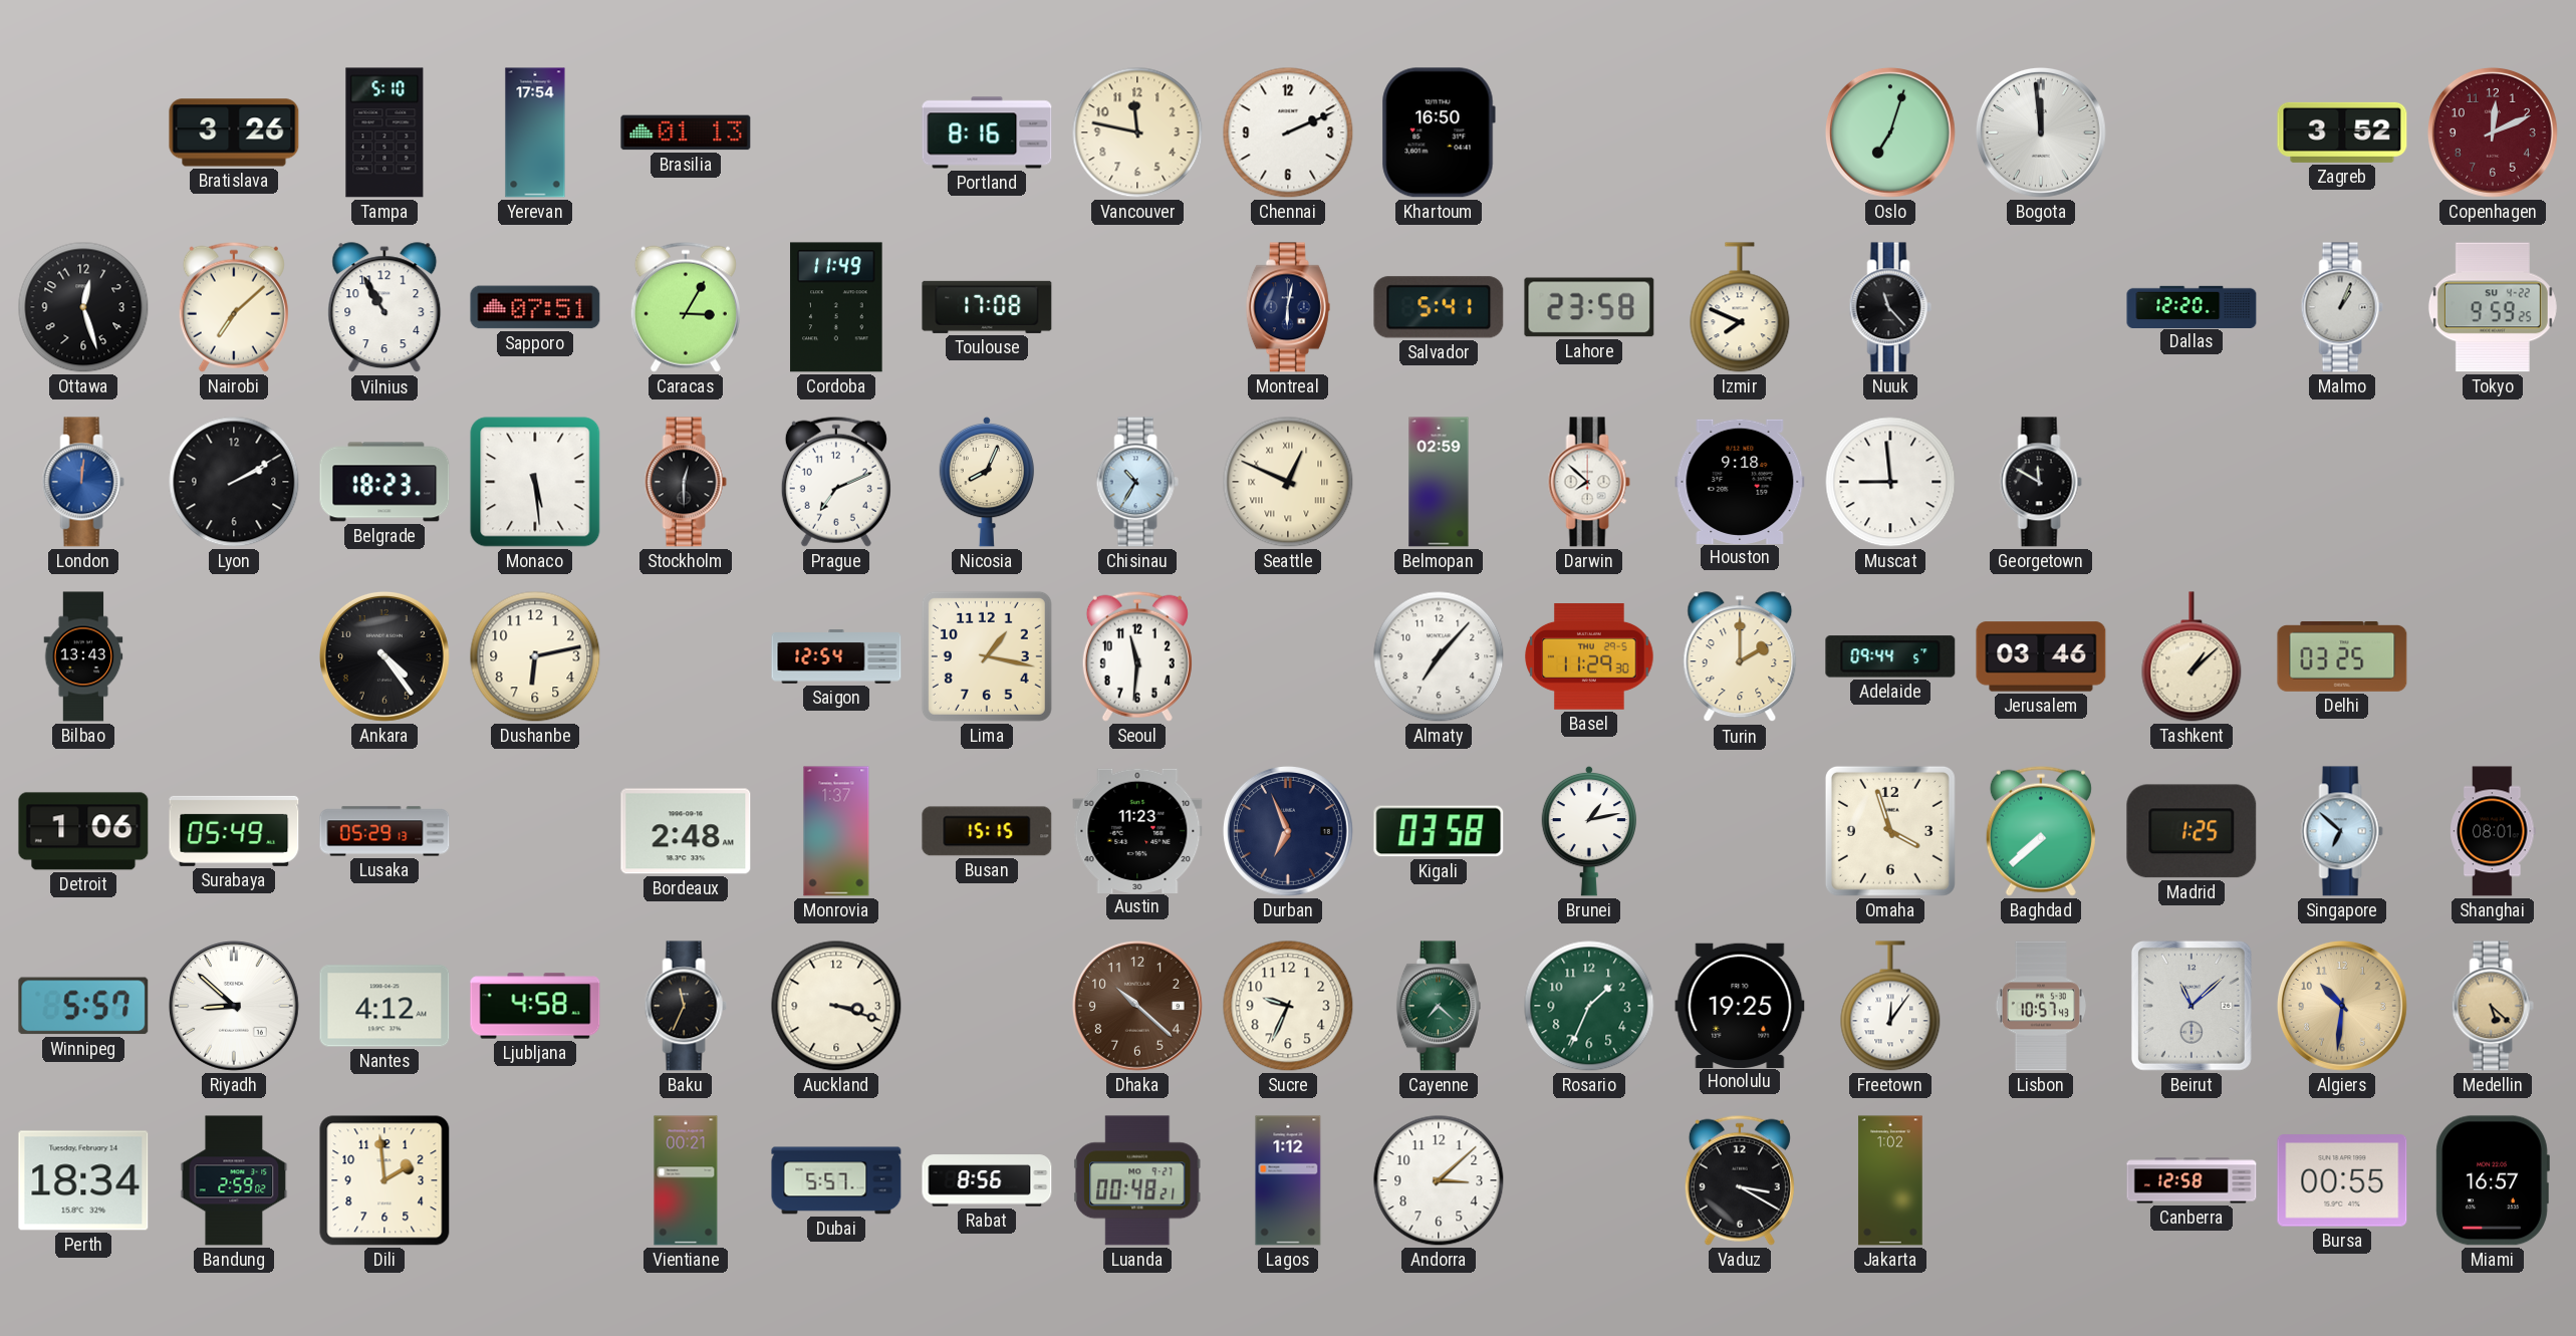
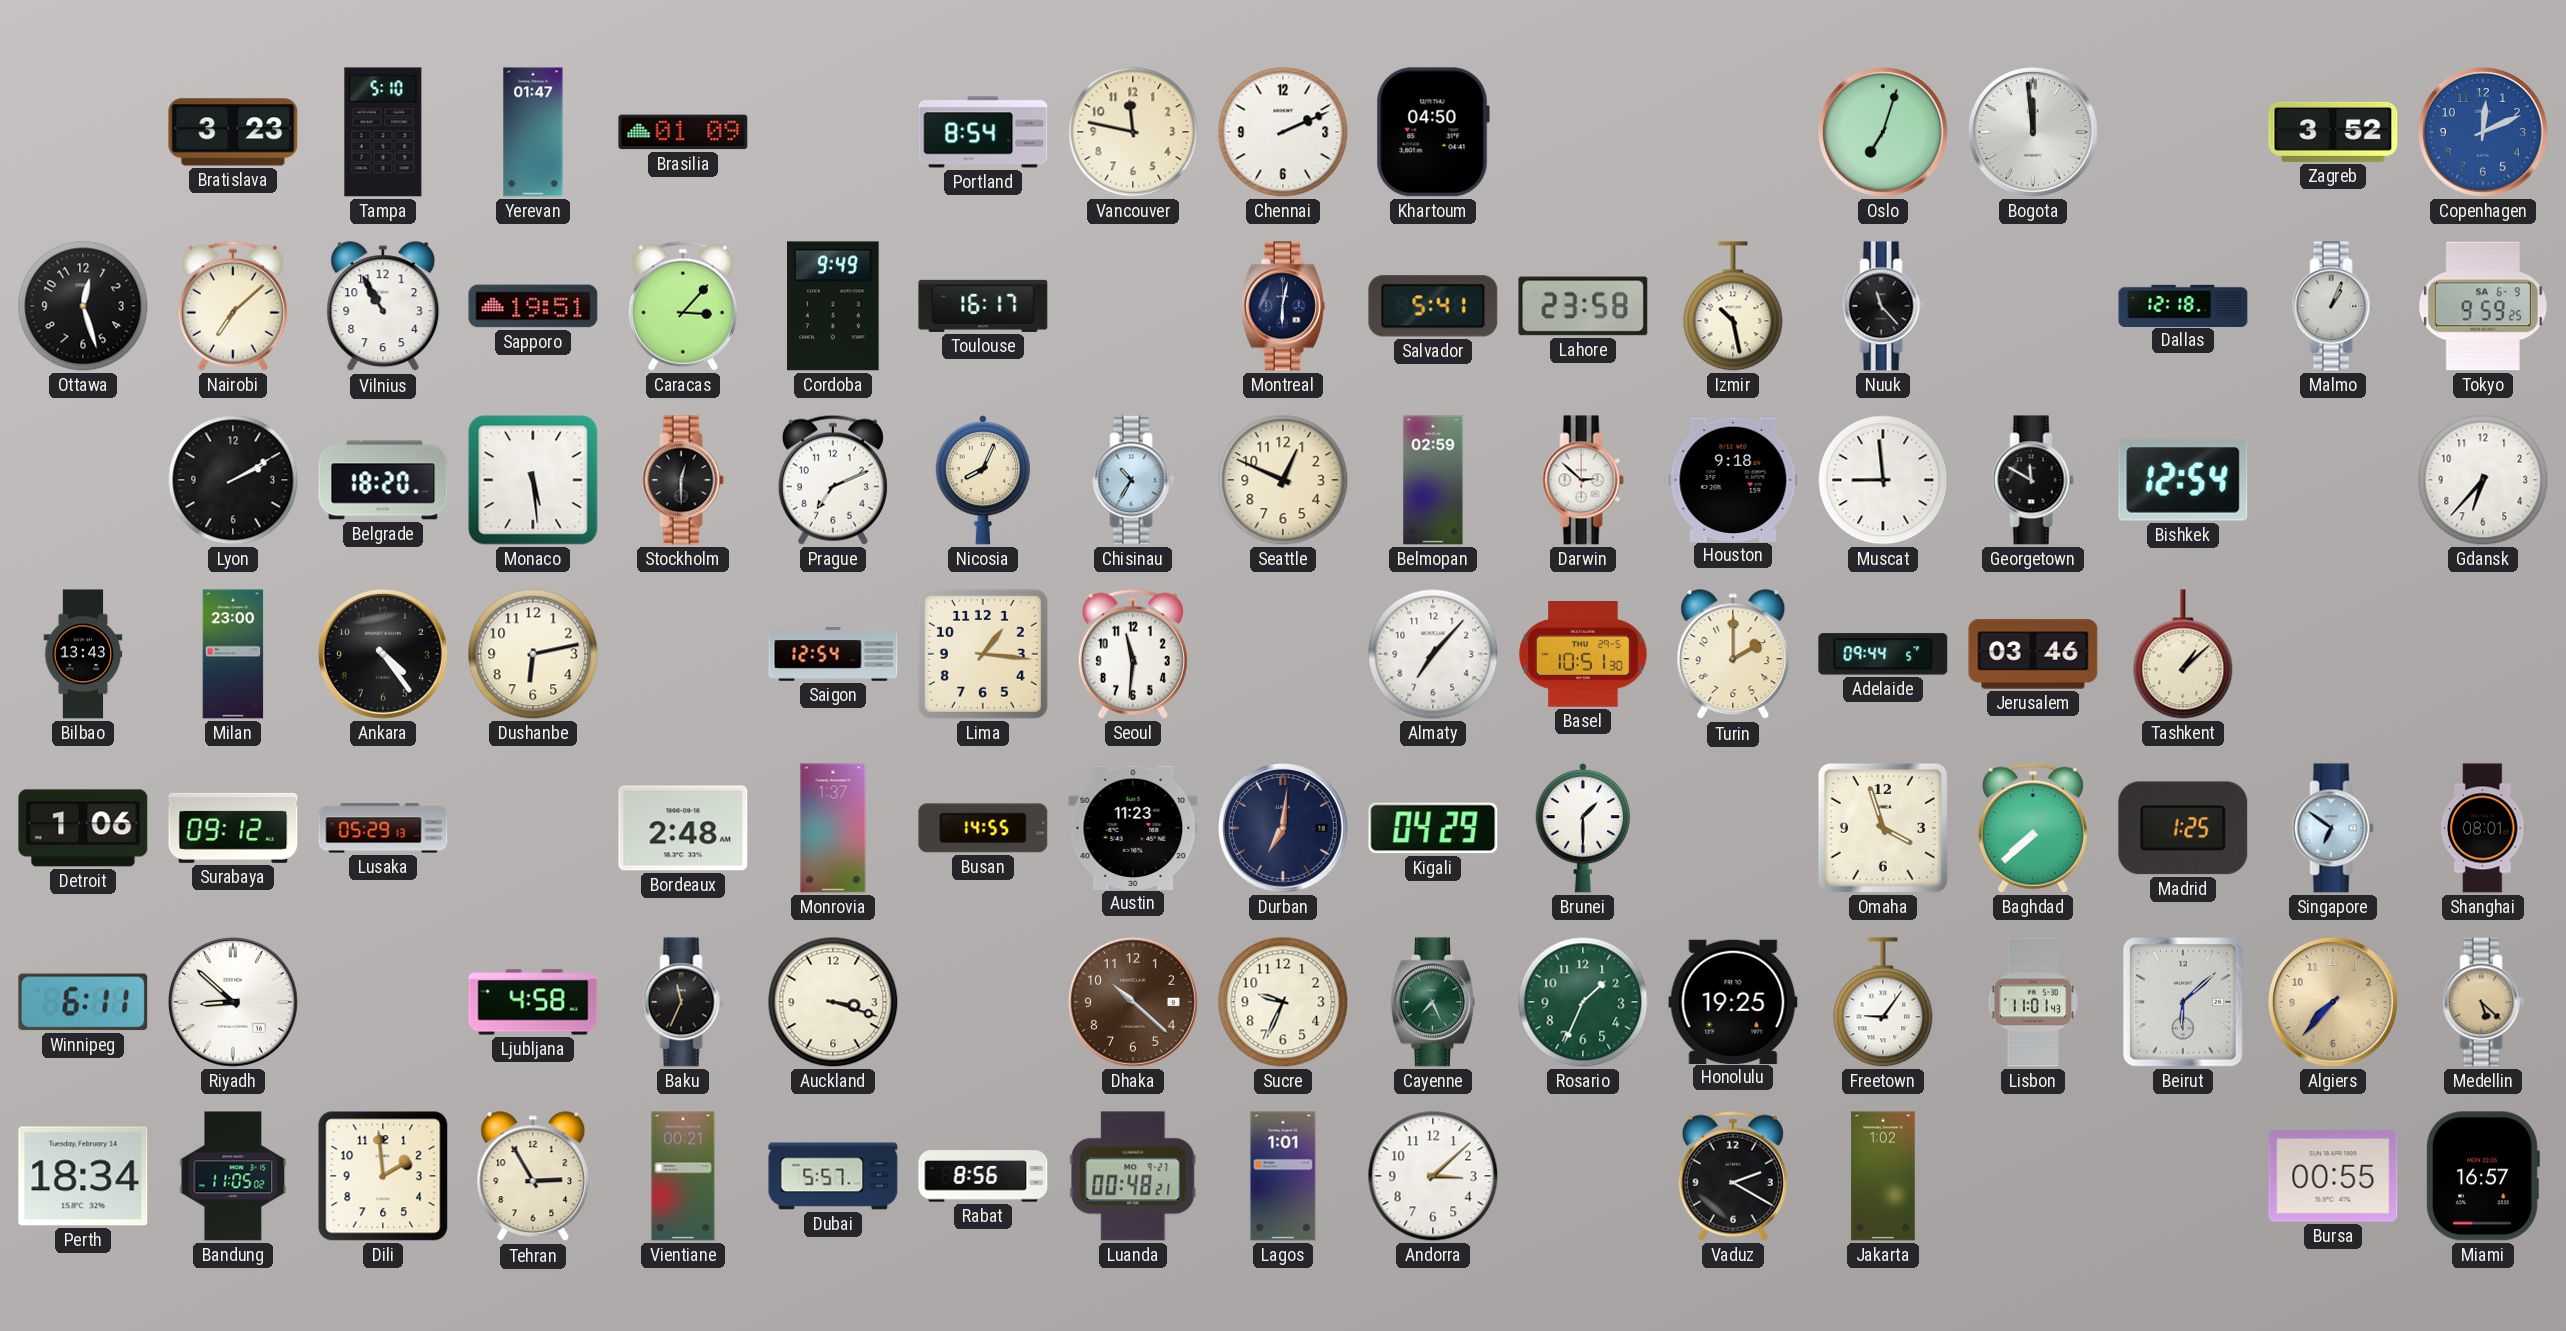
Bratislava: 3:26 -> 3:23 (233, 132)
Yerevan: 17:54 -> 01:47 (533, 132)
Brasilia: 01:13 -> 01:09 (683, 132)
Portland: 8:16 -> 8:54 (983, 132)
Khartoum: 16:50 -> 04:50 (1433, 132)
Copenhagen dial: burgundy -> blue (2483, 132)
Sapporo: 07:51 -> 19:51 (533, 306)
Caracas: 3:05 -> 3:07 (683, 306)
Cordoba: 11:49 -> 9:49 (833, 306)
Toulouse: 17:08 -> 16:17 (983, 306)
Izmir: 7:49 -> 10:28 (1733, 306)
Dallas: 12:20 -> 12:18 (2183, 305)
Tokyo date: SU 4-22 -> SA 6-9 (2483, 306)
London: 12:01 -> none (83, 482)
Belgrade: 18:23 -> 18:20 (383, 480)
Seattle numerals: Roman -> Arabic (1283, 480)
Darwin: 7:52 -> 2:52 (1583, 480)
Bishkek: none -> 12:54 (2183, 480)
Gdansk: none -> 6:37 (2483, 480)
Milan: none -> 23:00 (233, 654)
Lima: 1:17 -> 1:16 (983, 654)
Basel: 11:29 -> 10:51 (1583, 655)
Delhi: 03:25 -> none (2342, 656)
Surabaya: 05:49 -> 09:12 (233, 828)
Busan: 15:15 -> 14:55 (983, 828)
Durban: 6:56 -> 7:01 (1283, 828)
Kigali: 03:58 -> 04:29 (1433, 828)
Brunei: 1:13 -> 1:30 (1582, 828)
Singapore: 6:52 -> 6:51 (2333, 828)
Winnipeg: 5:57 -> 6:11 (83, 1002)
Nantes: 4:12 -> none (384, 1006)
Cayenne: 7:22 -> 7:26 (1433, 1002)
Freetown: 12:06 -> 9:06 (1883, 1002)
Lisbon: 10:57 -> 11:01 (2032, 1002)
Beirut: 11:08 -> 6:08 (2183, 1002)
Algiers: 10:31 -> 7:37 (2333, 1002)
Bandung: 2:59 -> 11:05 (233, 1176)
Tehran: none -> 2:55 (533, 1177)
Lagos: 1:12 -> 1:01 (1283, 1176)
Vaduz: 3:20 -> 2:20 (1733, 1176)
Canberra: 12:58 -> none (2192, 1180)
